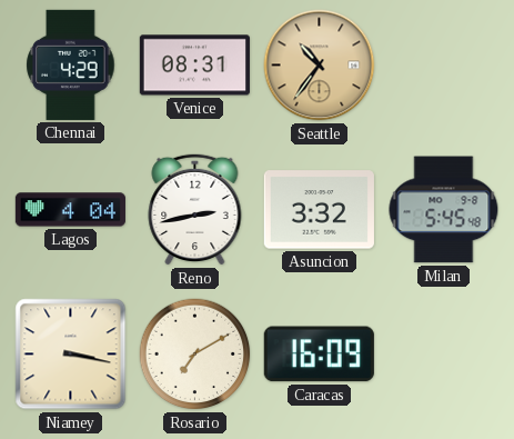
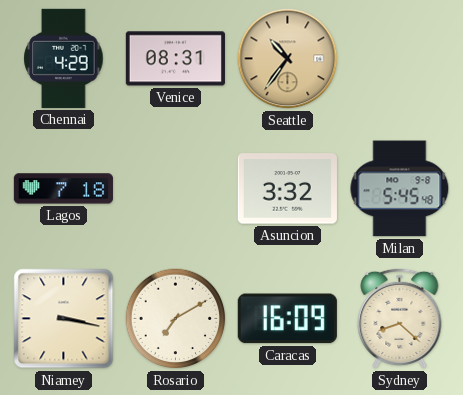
Lagos: 4:04 -> 7:18 (63, 189)
Reno: 2:43 -> none (195, 209)
Sydney: none -> 8:22 (400, 318)
